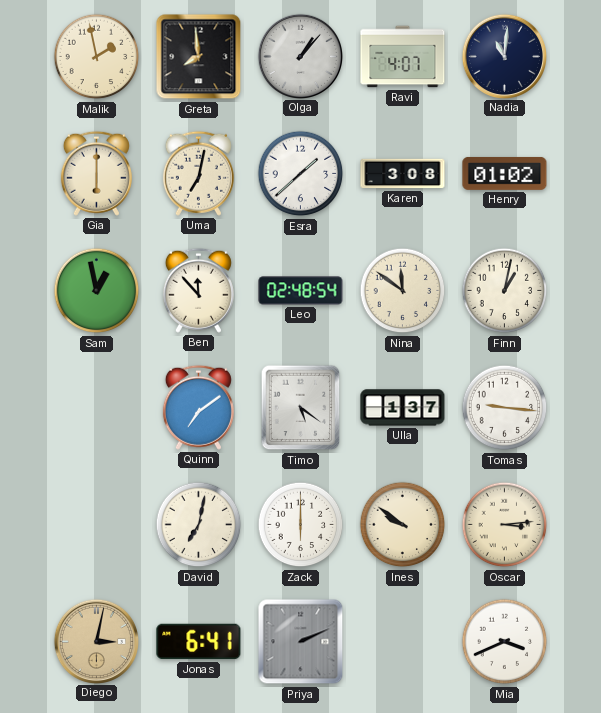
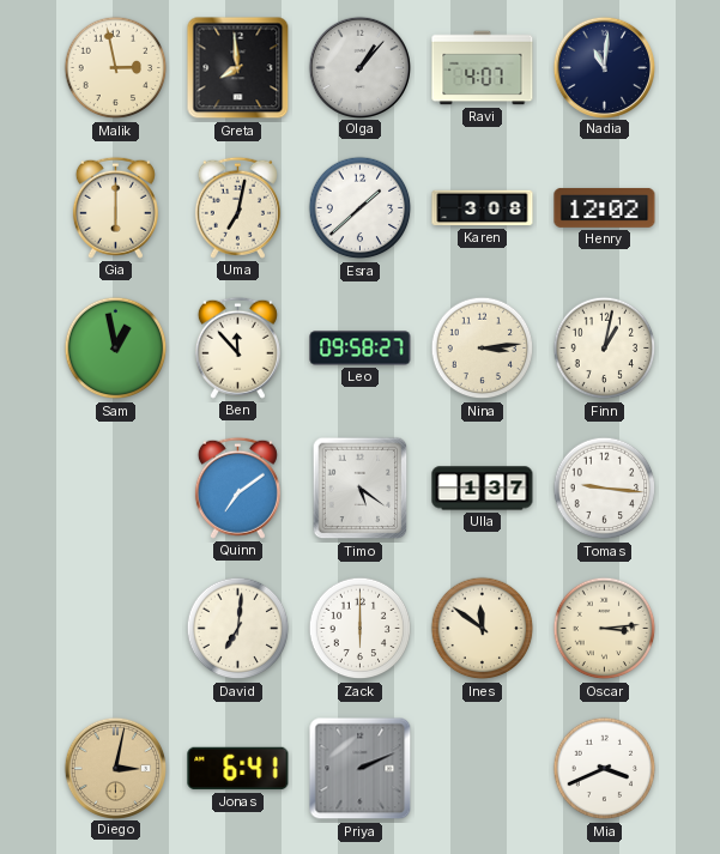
Malik: 1:58 -> 2:58 (116, 68)
Henry: 01:02 -> 12:02 (605, 207)
Leo: 02:48 -> 09:58 (361, 349)
Nina: 11:51 -> 3:14 (483, 349)
David: 7:02 -> 7:01 (238, 629)
Ines: 9:51 -> 11:51 (483, 629)
